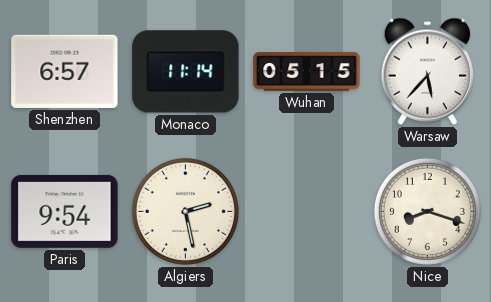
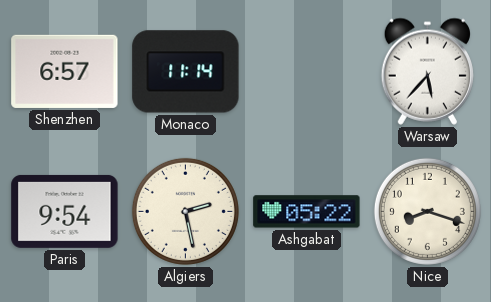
Wuhan: 05:15 -> none (307, 72)
Ashgabat: none -> 05:22 (307, 212)
